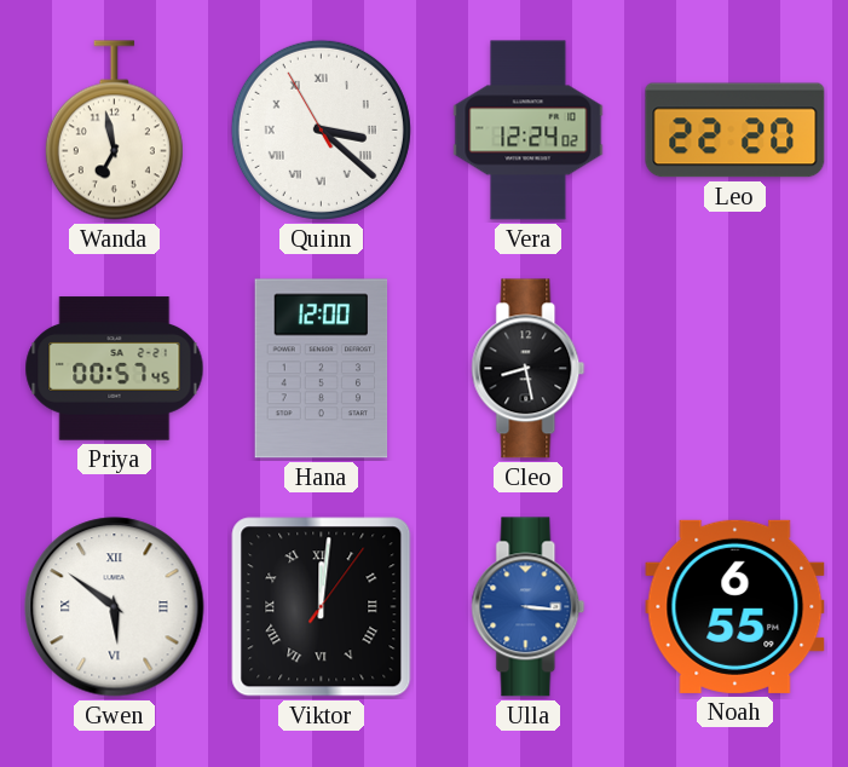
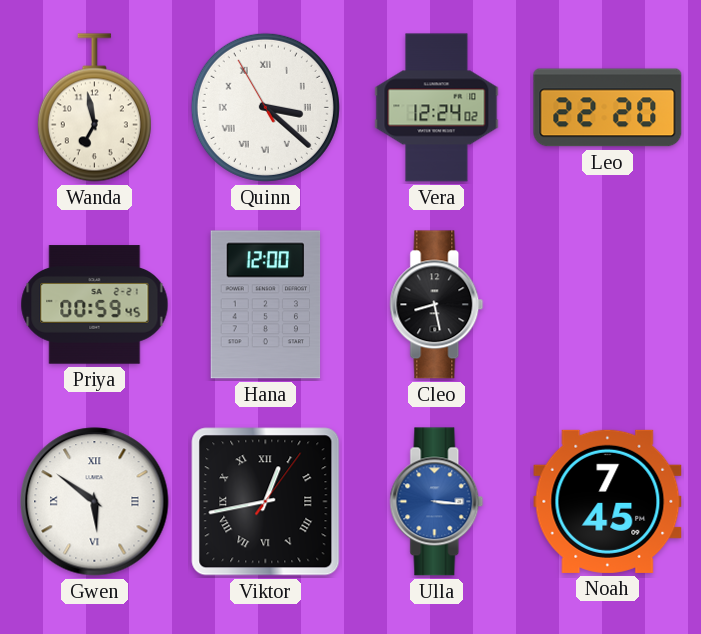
Priya: 00:57 -> 00:59 (95, 305)
Viktor: 12:01 -> 12:43 (266, 502)
Noah: 6:55 -> 7:45 (608, 501)
